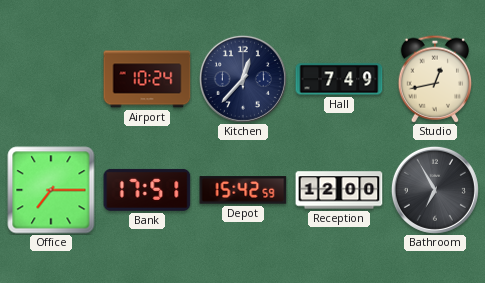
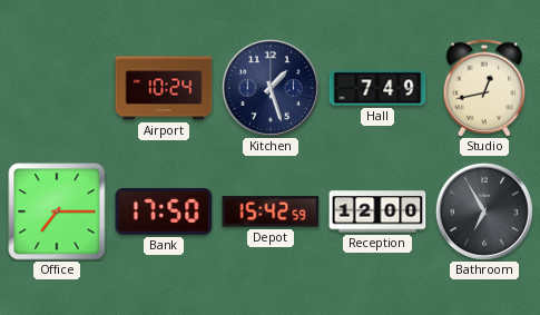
Kitchen: 12:37 -> 1:27 (271, 88)
Bank: 17:51 -> 17:50 (164, 211)
